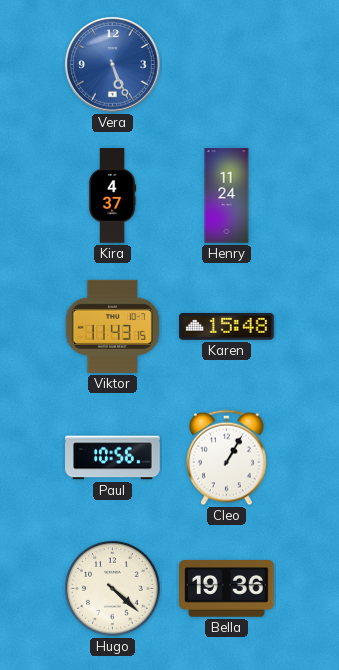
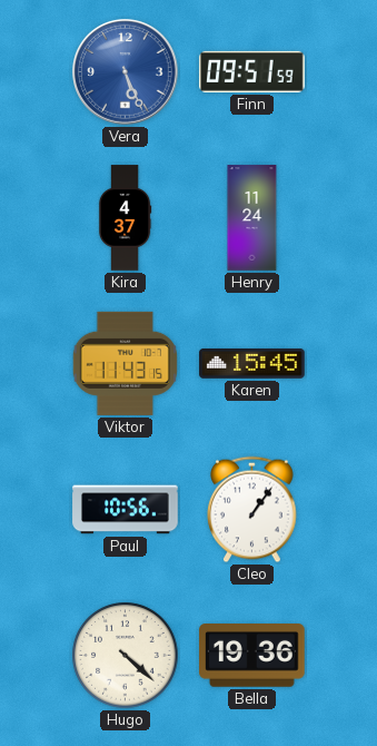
Finn: none -> 09:51 (252, 71)
Karen: 15:48 -> 15:45 (252, 363)
Cleo: 1:05 -> 1:06 (252, 510)
